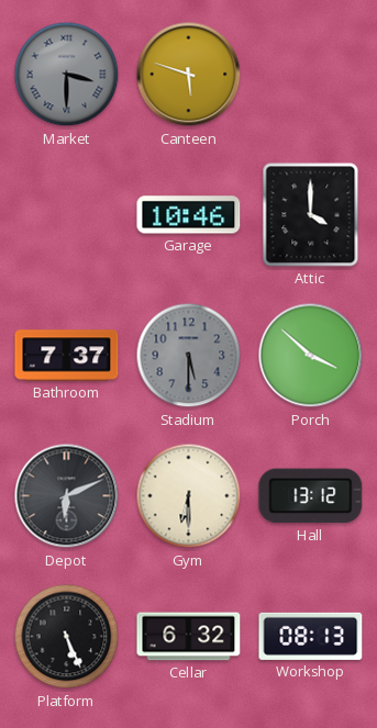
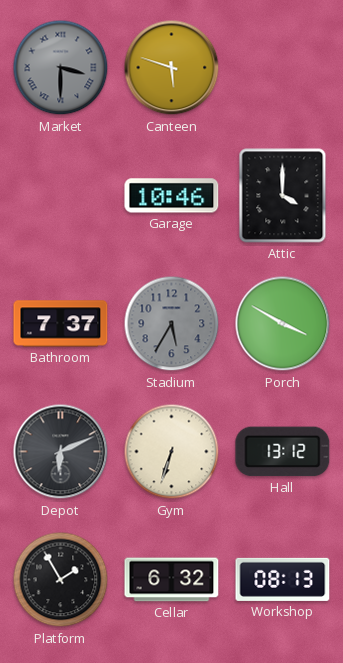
Stadium: 5:30 -> 5:35 (172, 324)
Porch: 3:52 -> 3:50 (283, 324)
Gym: 6:30 -> 6:33 (172, 452)
Platform: 5:26 -> 1:55 (61, 580)
